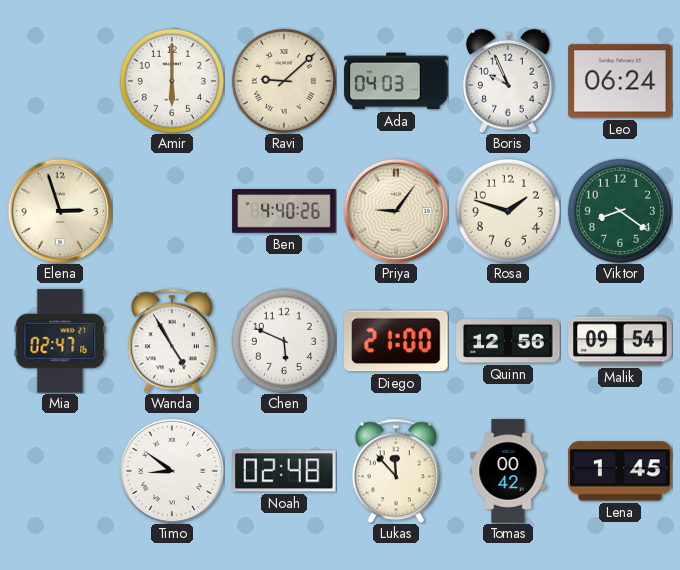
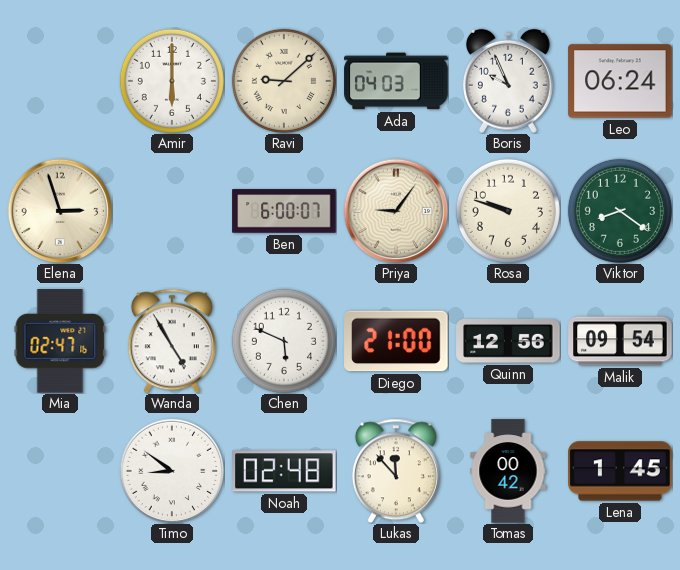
Ben: 4:40 -> 6:00 (284, 211)
Rosa: 1:48 -> 9:48 (508, 211)
